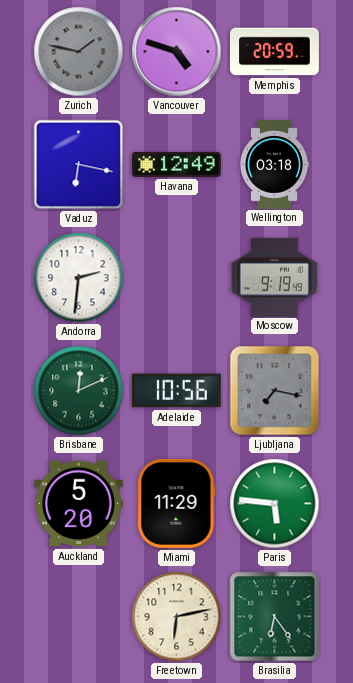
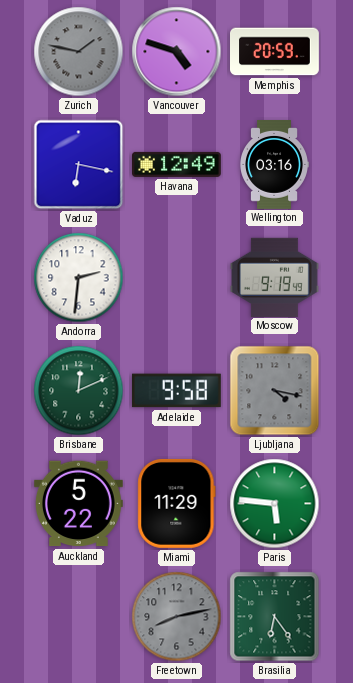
Wellington: 03:18 -> 03:16 (274, 165)
Adelaide: 10:56 -> 9:58 (176, 391)
Ljubljana: 7:17 -> 4:17 (275, 391)
Auckland: 5:20 -> 5:22 (78, 504)
Freetown: 6:13 -> 8:13 (177, 617)
Freetown dial: cream -> grey (177, 617)
